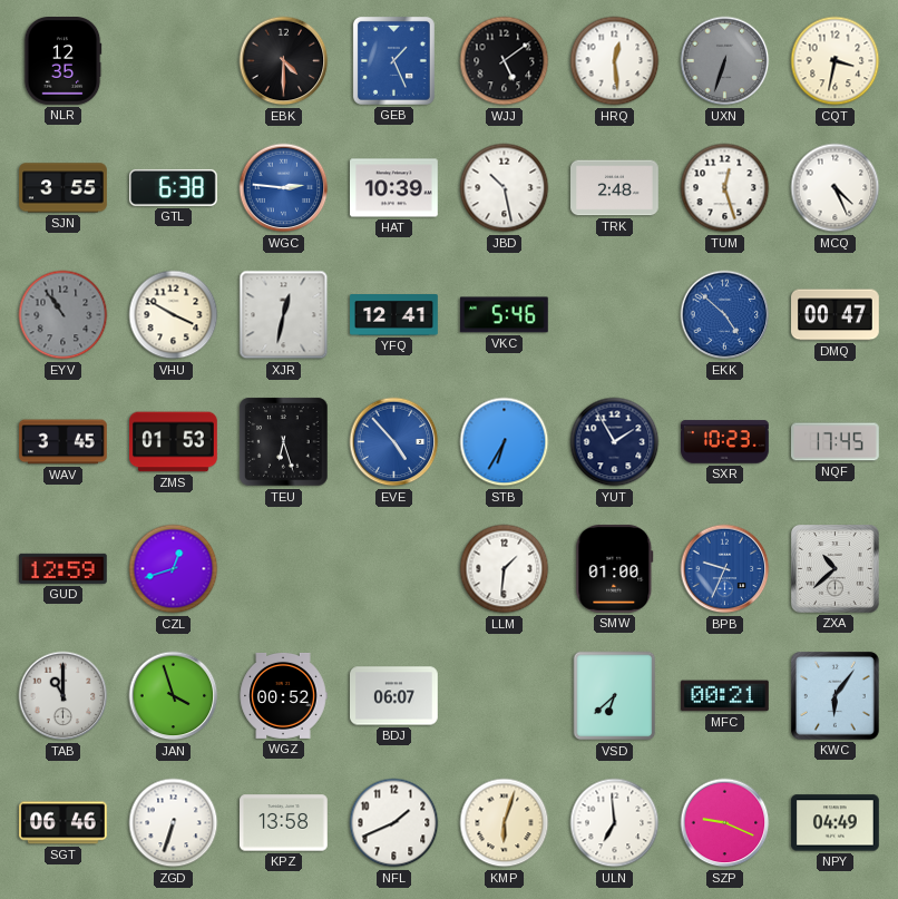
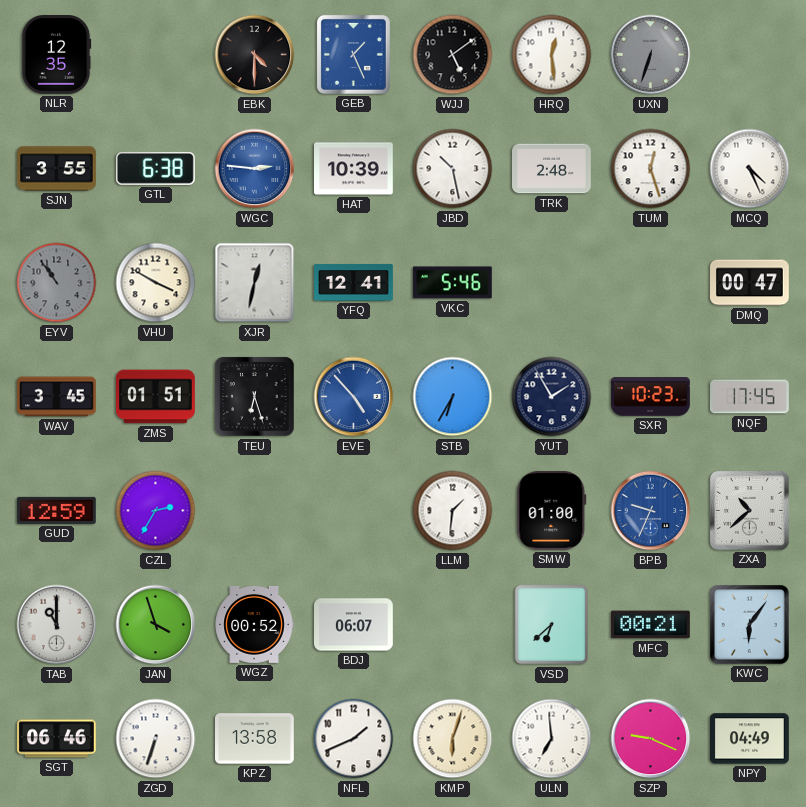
CQT: 3:32 -> none (836, 61)
EKK: 4:52 -> none (725, 315)
ZMS: 01:53 -> 01:51 (156, 397)
CZL: 12:42 -> 2:35 (156, 511)
